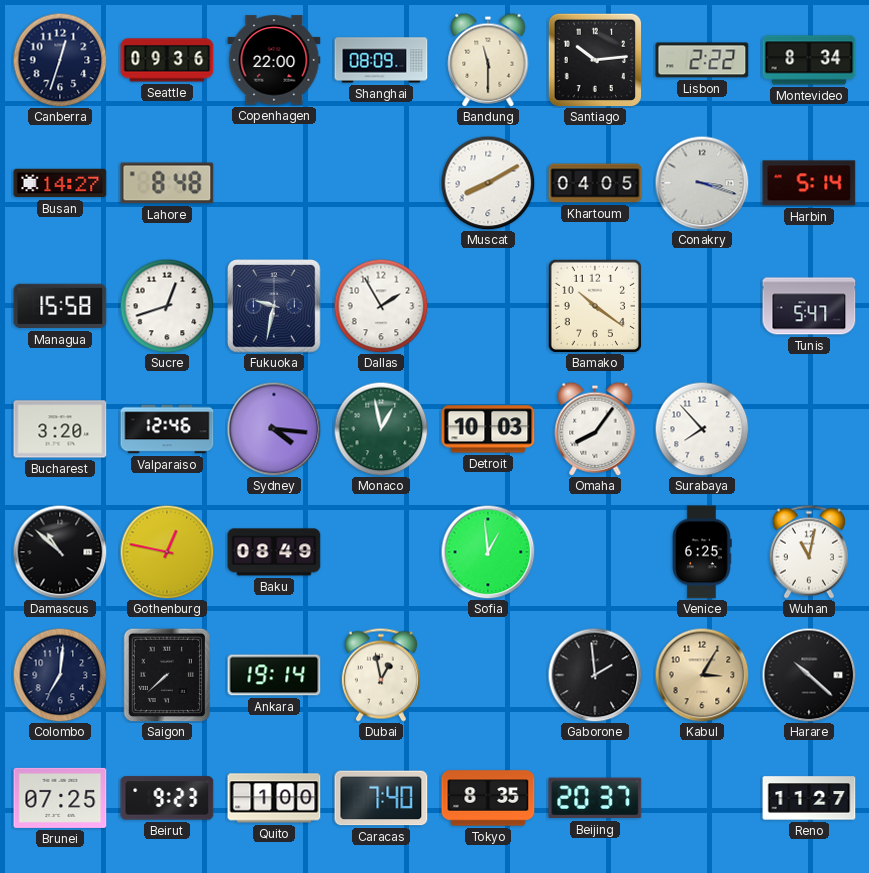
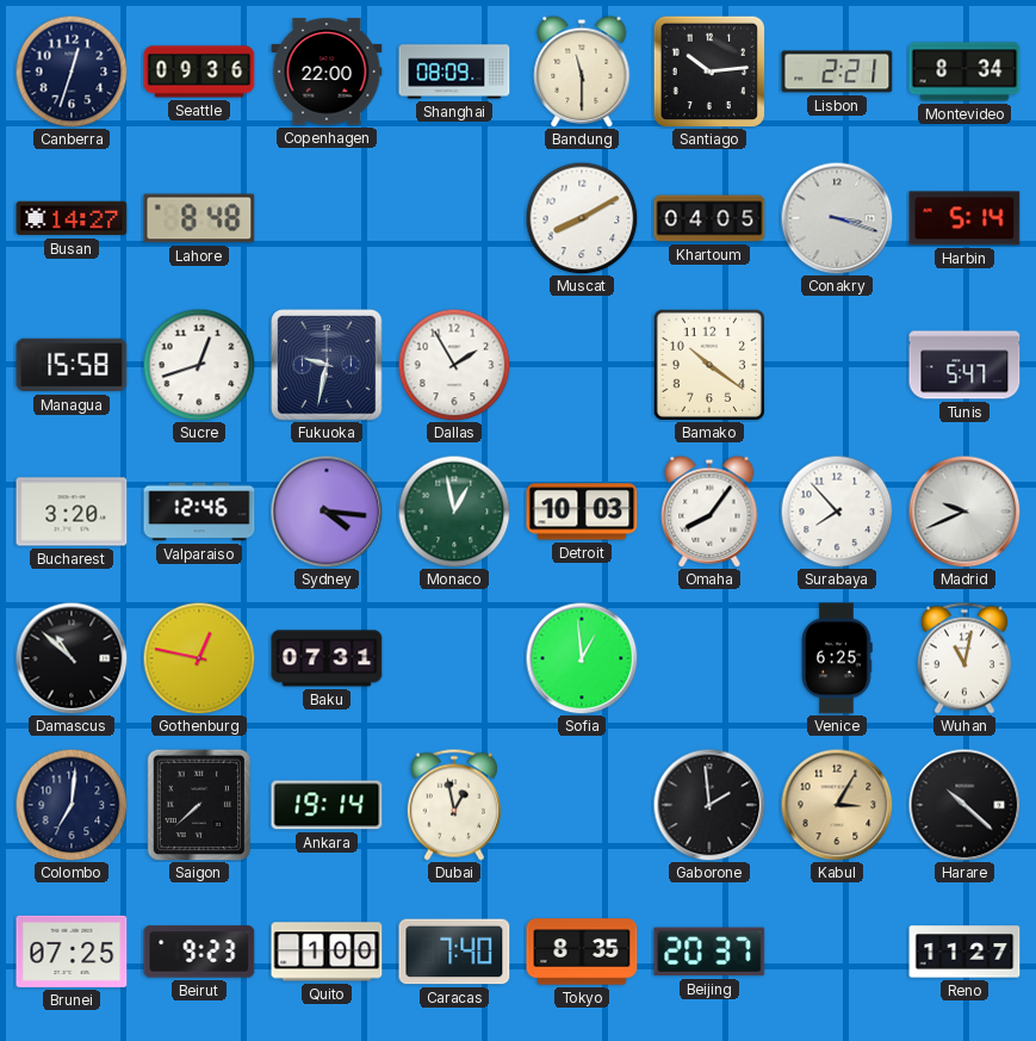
Lisbon: 2:22 -> 2:21 (837, 72)
Madrid: none -> 9:41 (964, 512)
Baku: 08:49 -> 07:31 (327, 658)
